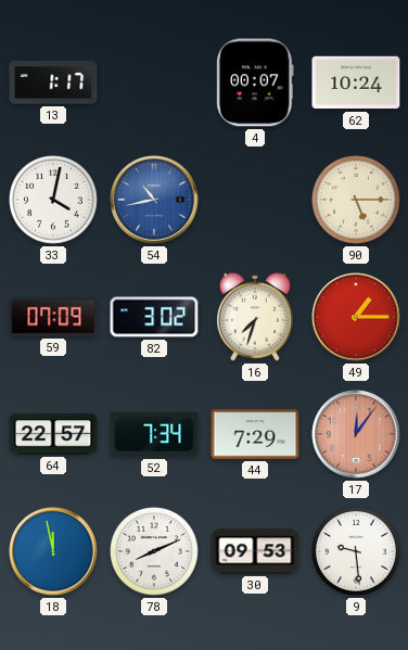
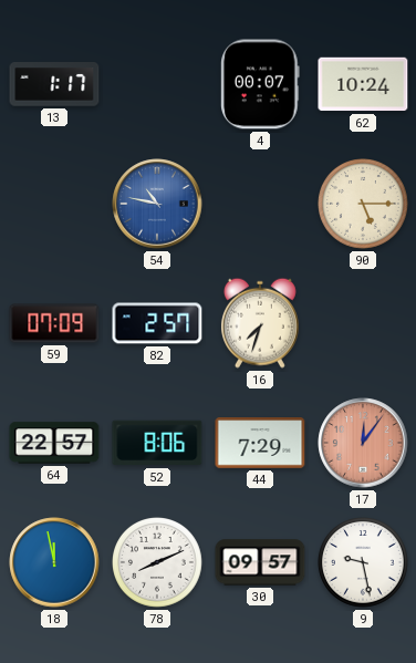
33: 4:02 -> none (54, 201)
54: 10:43 -> 10:47 (157, 204)
82: 3:02 -> 2:57 (157, 323)
49: 1:15 -> none (356, 317)
52: 7:34 -> 8:06 (157, 443)
30: 09:53 -> 09:57 (260, 562)
9: 9:29 -> 9:28 (364, 563)
